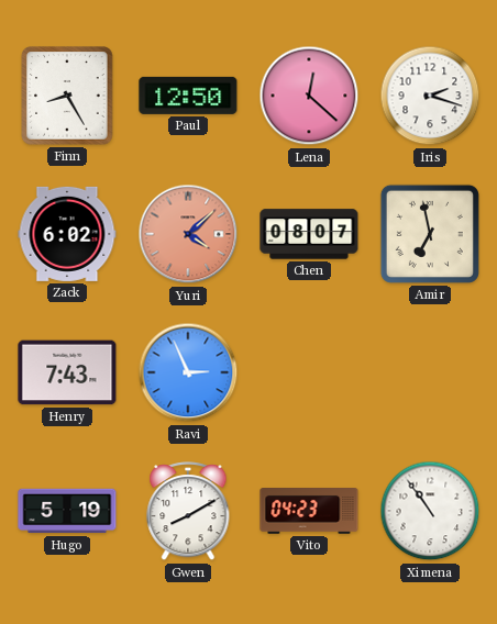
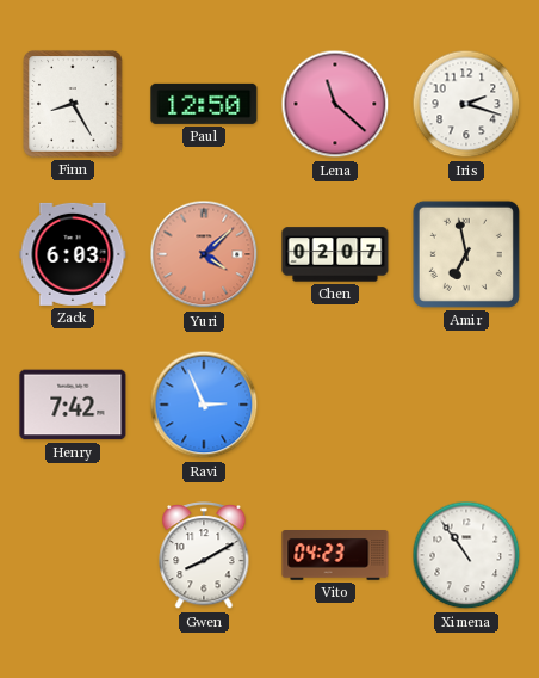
Lena: 12:22 -> 11:22 (335, 104)
Zack: 6:02 -> 6:03 (73, 254)
Chen: 08:07 -> 02:07 (335, 254)
Henry: 7:43 -> 7:42 (73, 405)
Hugo: 5:19 -> none (67, 511)
